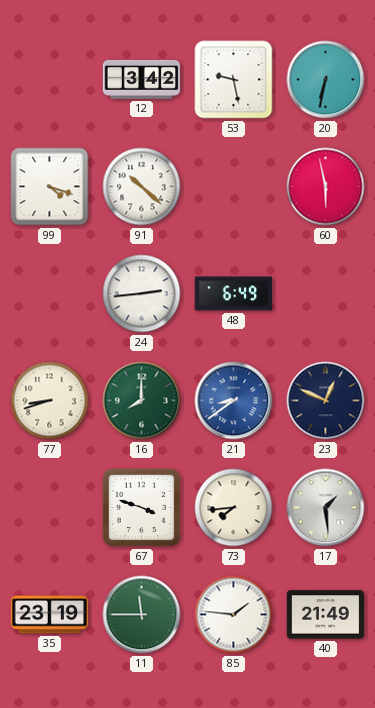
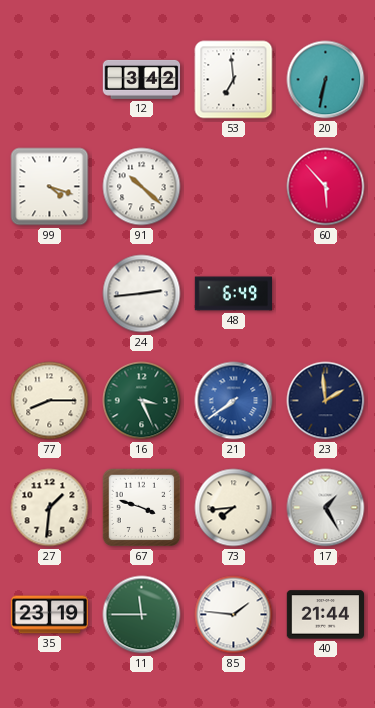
53: 9:28 -> 6:59 (234, 80)
60: 5:58 -> 5:53 (326, 187)
77: 8:42 -> 8:15 (50, 401)
16: 8:00 -> 3:26 (142, 401)
21: 8:39 -> 7:39 (234, 401)
23: 12:49 -> 1:59 (326, 401)
27: none -> 1:31 (50, 508)
17: 1:29 -> 1:25 (326, 508)
40: 21:49 -> 21:44 (326, 615)
